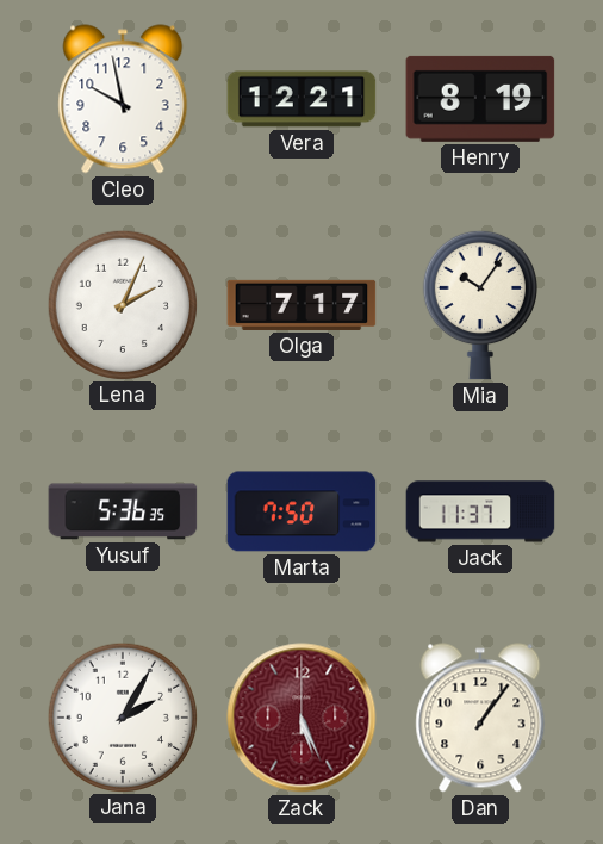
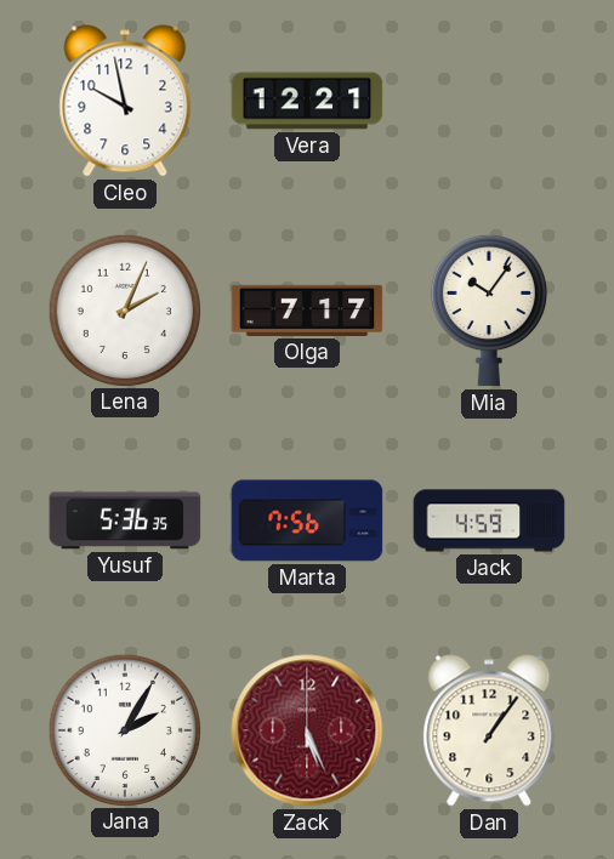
Henry: 8:19 -> none (480, 99)
Marta: 7:50 -> 7:56 (307, 520)
Jack: 11:37 -> 4:59 (489, 520)
